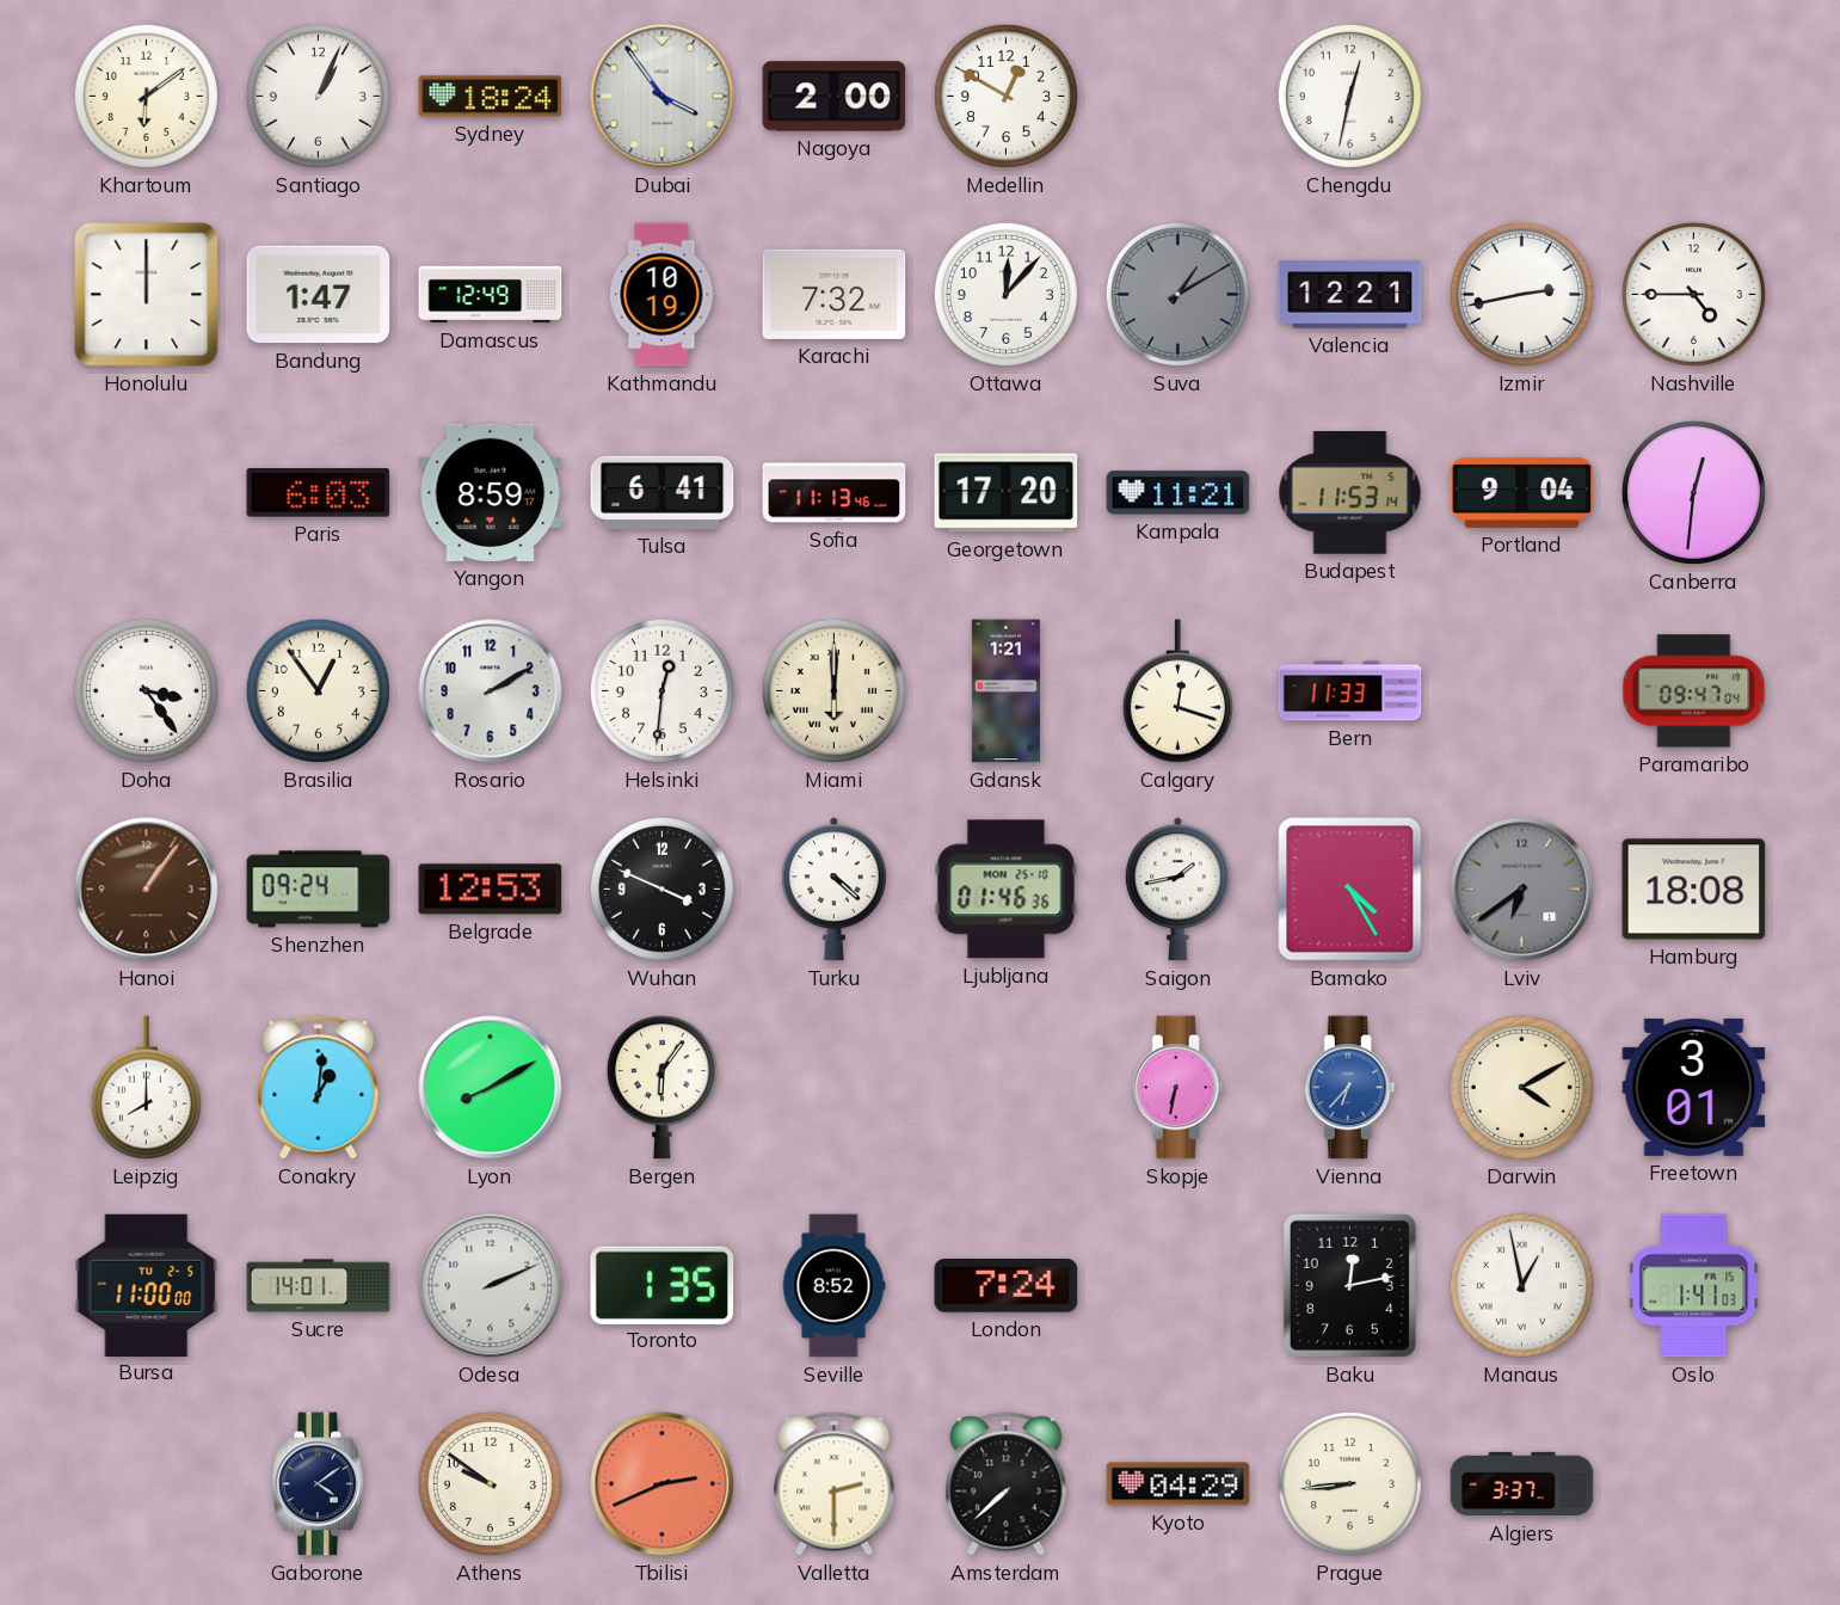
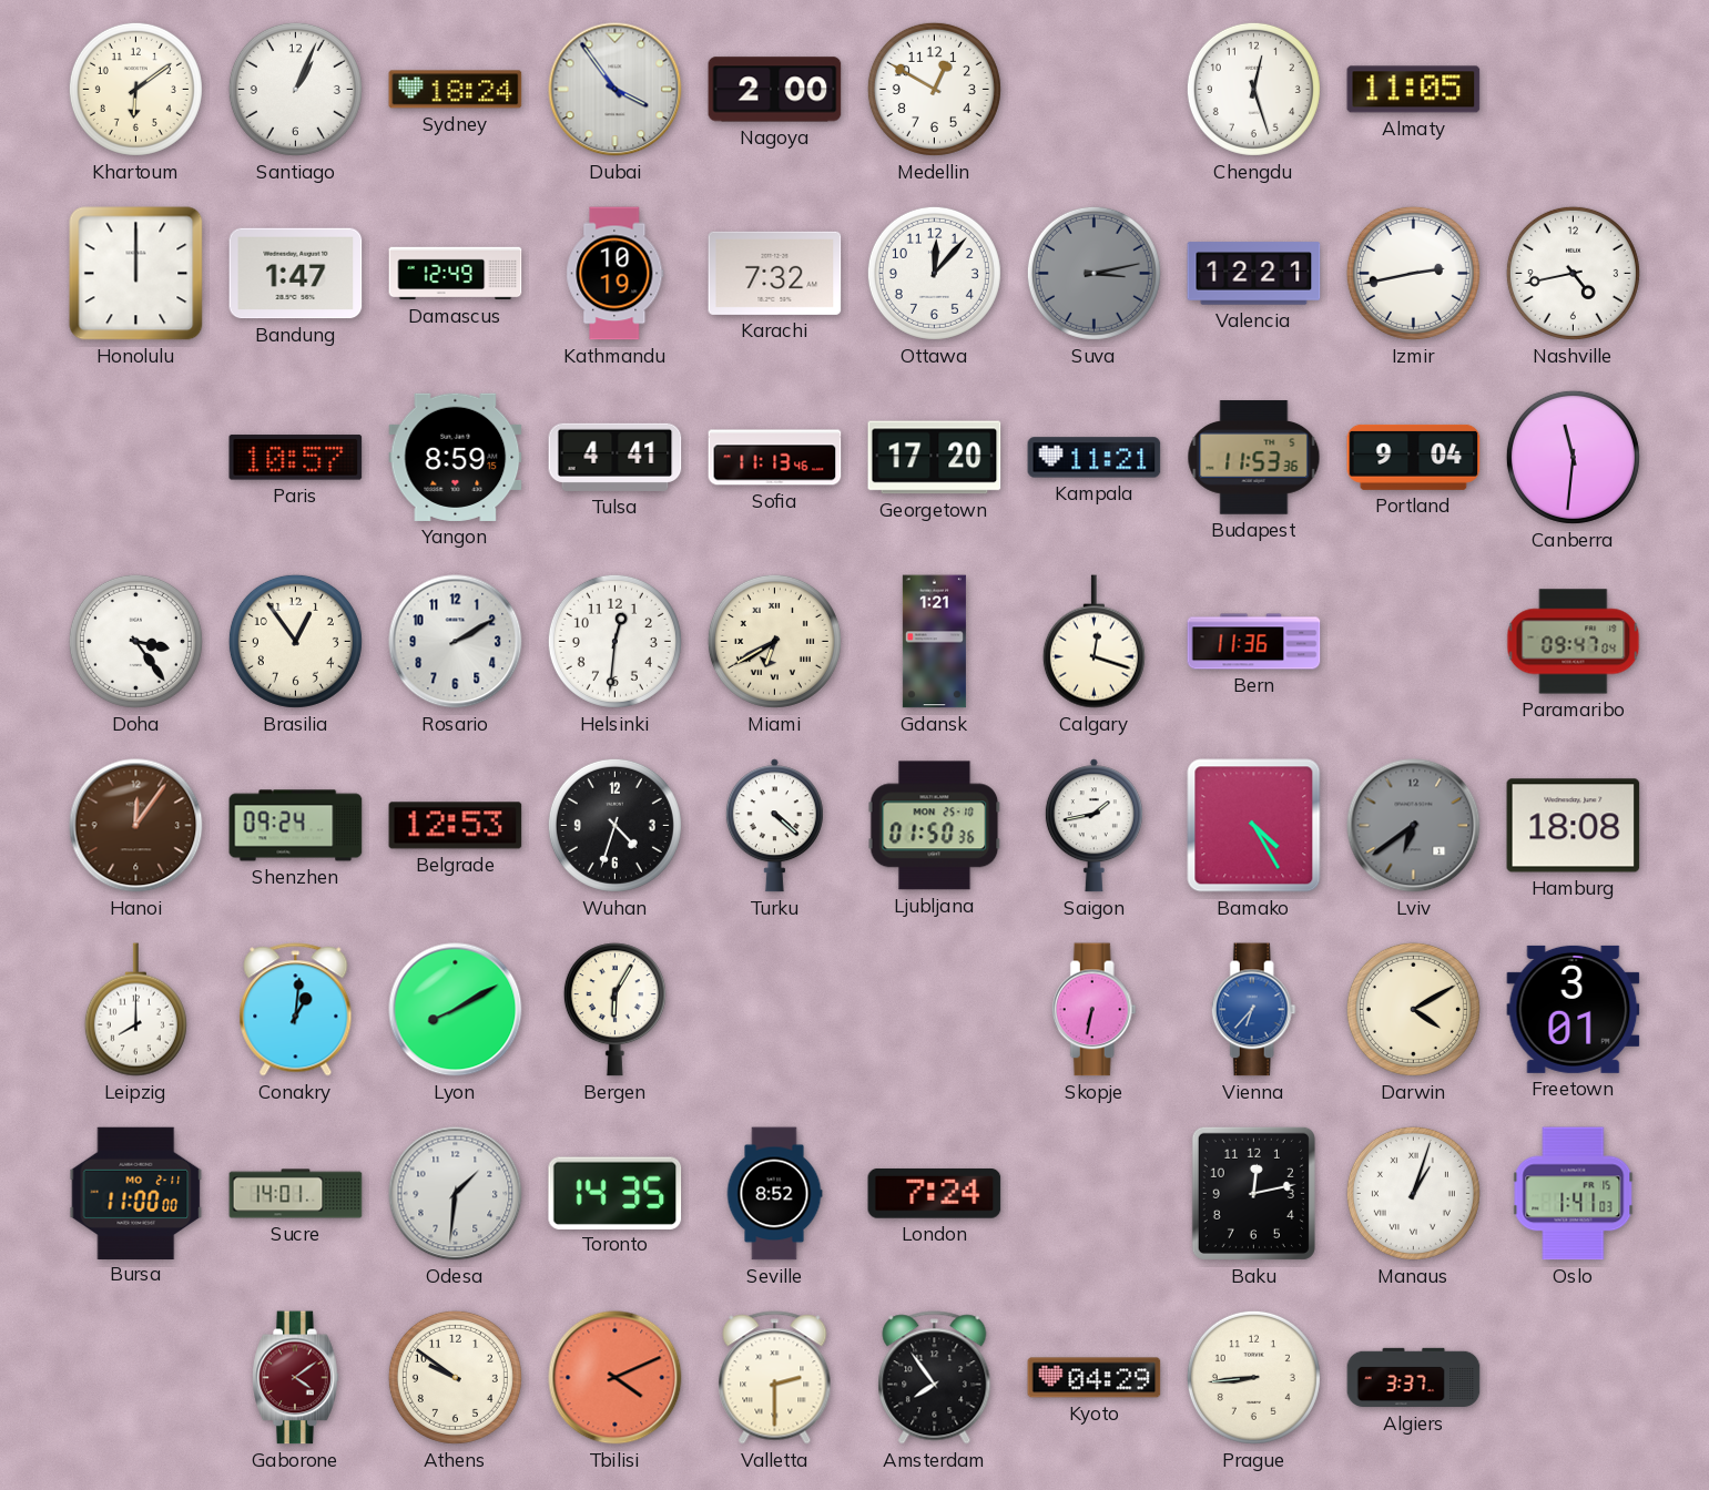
Chengdu: 12:32 -> 12:27 (1253, 89)
Almaty: none -> 11:05 (1414, 90)
Suva: 1:10 -> 3:13 (1093, 273)
Nashville: 4:45 -> 4:43 (1573, 273)
Paris: 6:03 -> 10:57 (296, 458)
Yangon: 8:59:17 -> 8:59:15 (456, 457)
Tulsa: 6:41 -> 4:41 (616, 457)
Budapest: 11:53:14 -> 11:53:36 (1254, 458)
Canberra: 12:31 -> 11:31 (1573, 457)
Miami: 6:00 -> 6:40 (774, 641)
Bern: 11:33 -> 11:36 (1254, 642)
Hanoi: 1:06 -> 12:06 (136, 826)
Wuhan: 3:49 -> 4:33 (614, 825)
Ljubljana: 01:46 -> 01:50 (935, 826)
Bergen: 6:06 -> 6:05 (614, 1010)
Bursa date: TU 2-5 -> MO 2-11 (136, 1193)
Odesa: 2:11 -> 1:31 (456, 1194)
Toronto: 1:35 -> 14:35 (616, 1193)
Manaus: 12:58 -> 1:03 (1413, 1193)
Gaborone dial: navy -> burgundy (296, 1378)
Tbilisi: 2:41 -> 4:11 (616, 1378)
Amsterdam: 7:38 -> 7:54 (935, 1378)
